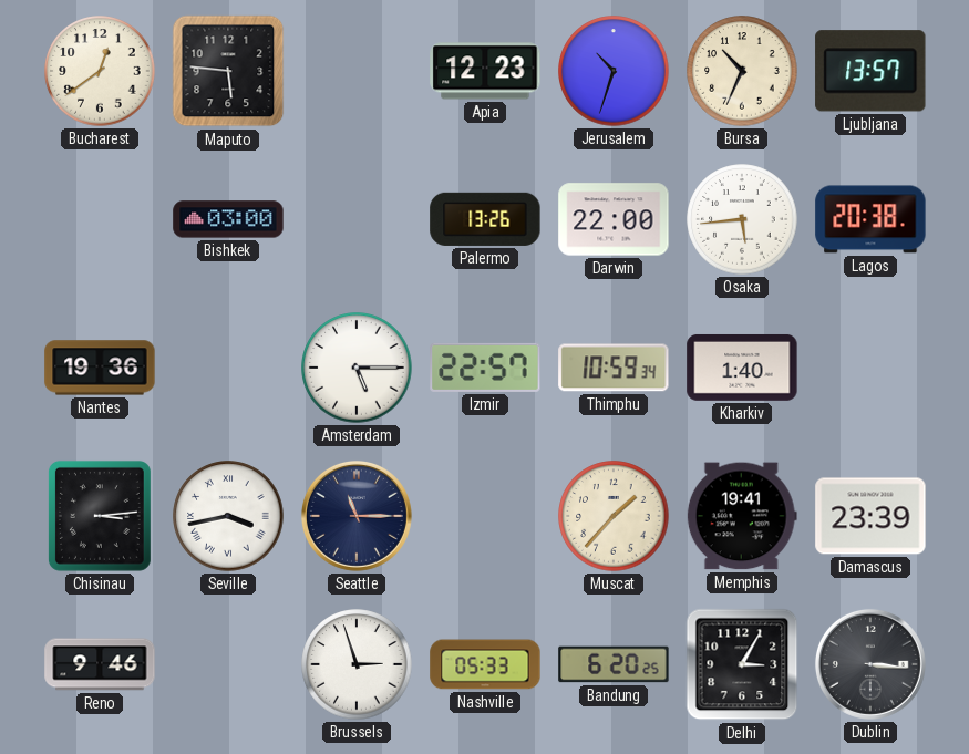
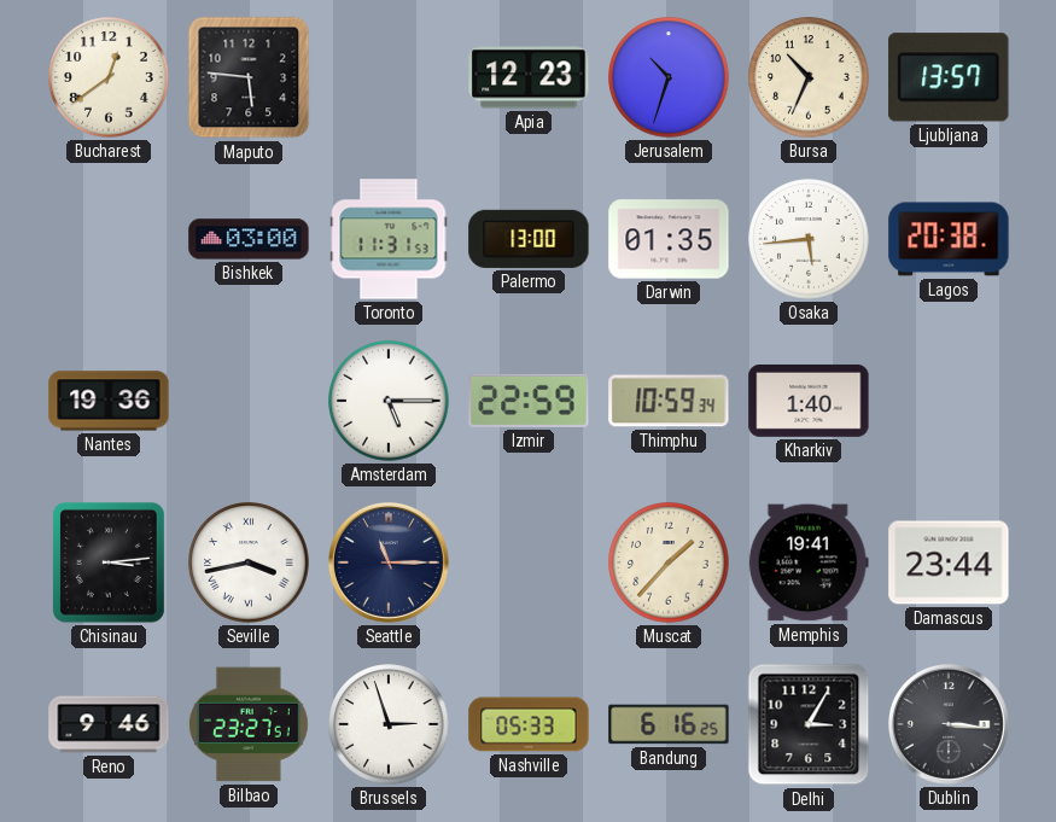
Toronto: none -> 11:31 (389, 239)
Palermo: 13:26 -> 13:00 (529, 239)
Darwin: 22:00 -> 01:35 (669, 239)
Izmir: 22:57 -> 22:59 (529, 401)
Damascus: 23:39 -> 23:44 (949, 562)
Bilbao: none -> 23:27 (249, 724)
Bandung: 6:20 -> 6:16 (669, 724)
